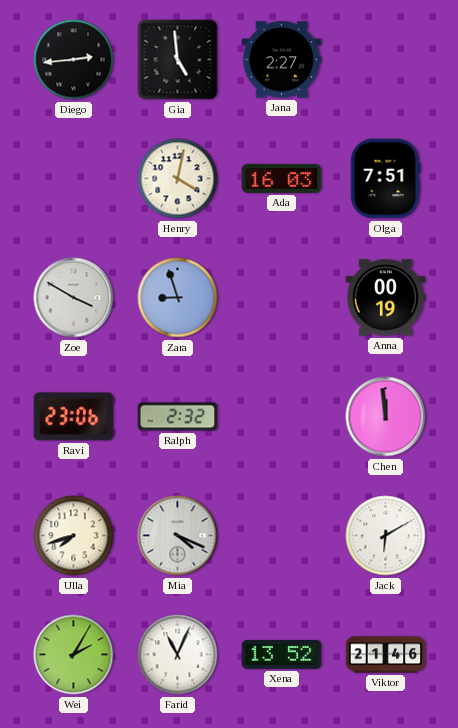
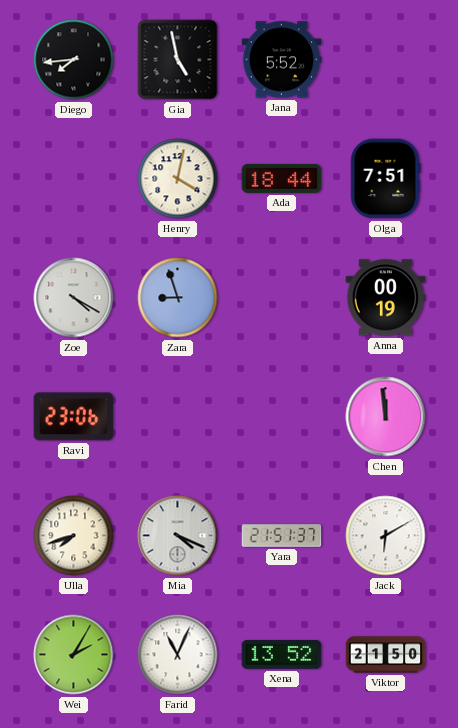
Diego: 2:44 -> 7:44 (74, 60)
Gia: 4:59 -> 4:58 (178, 60)
Jana: 2:27 -> 5:52 (282, 60)
Ada: 16:03 -> 18:44 (282, 178)
Zoe: 3:50 -> 4:20 (74, 298)
Ralph: 2:32 -> none (178, 417)
Yara: none -> 21:51 (282, 536)
Viktor: 21:46 -> 21:50 (386, 655)
